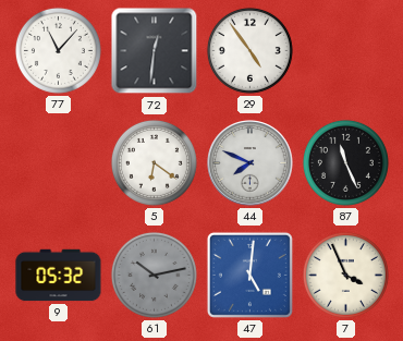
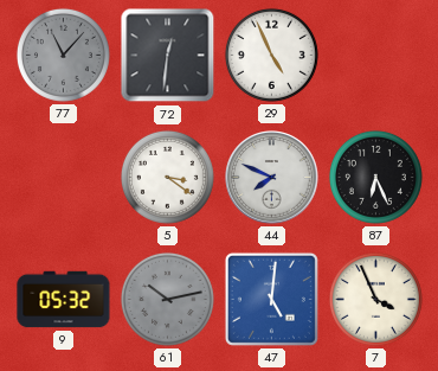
77 dial: white -> grey (63, 55)
29: 4:54 -> 4:56 (271, 55)
5: 6:21 -> 3:21 (167, 177)
87: 11:26 -> 6:26 (375, 177)
